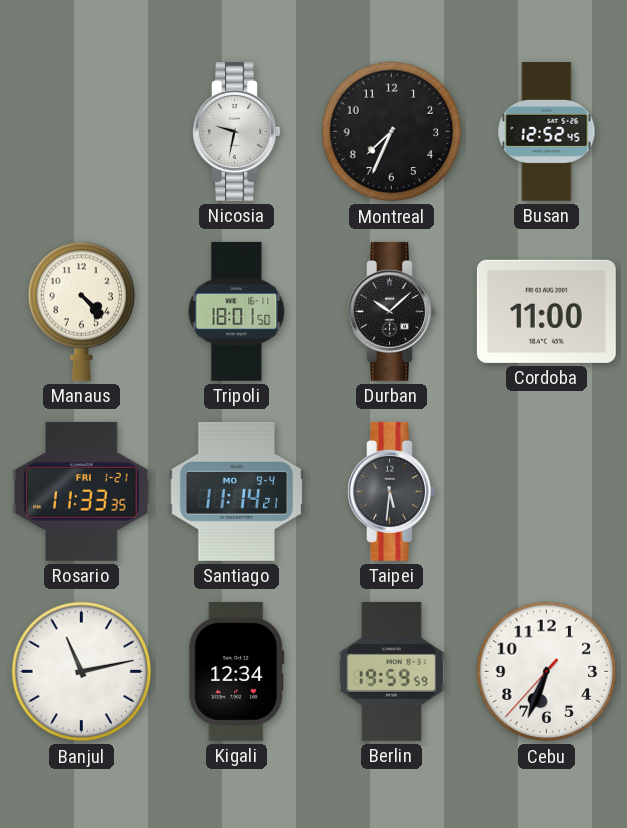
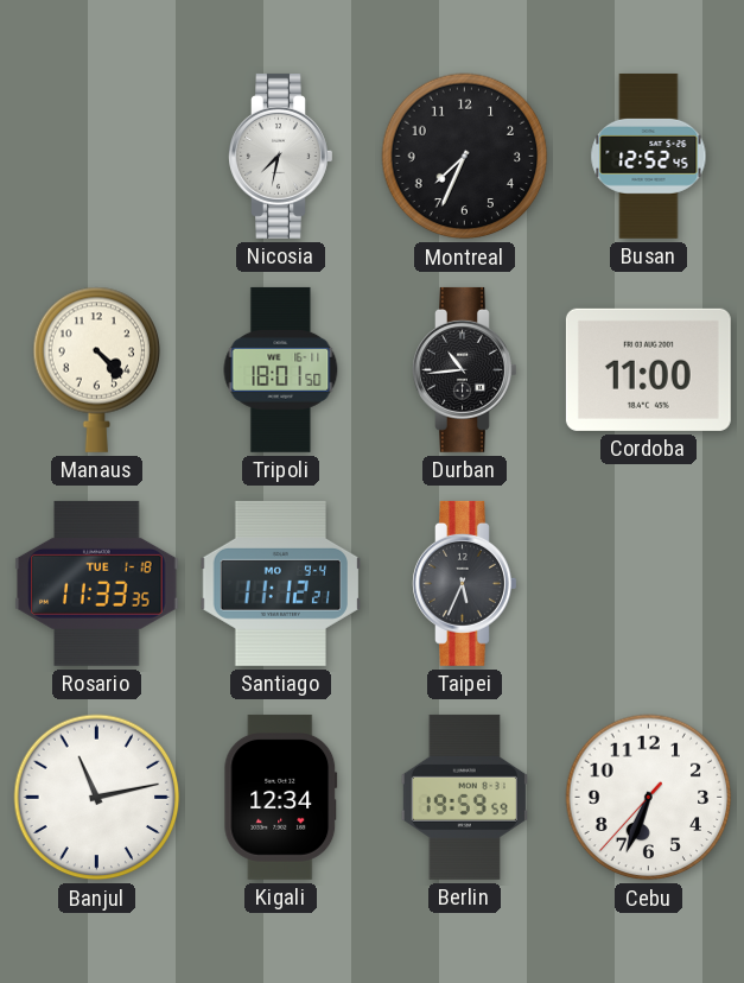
Nicosia: 9:32 -> 7:32 (281, 156)
Durban: 10:08 -> 10:44 (465, 369)
Rosario date: FRI 1-21 -> TUE 1-18 (97, 583)
Santiago: 11:14 -> 11:12 (281, 583)
Taipei: 5:31 -> 5:34 (465, 583)
